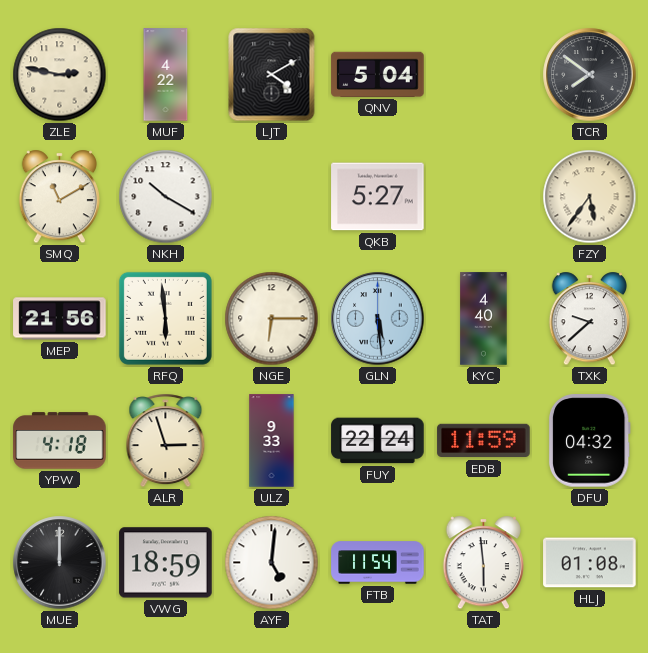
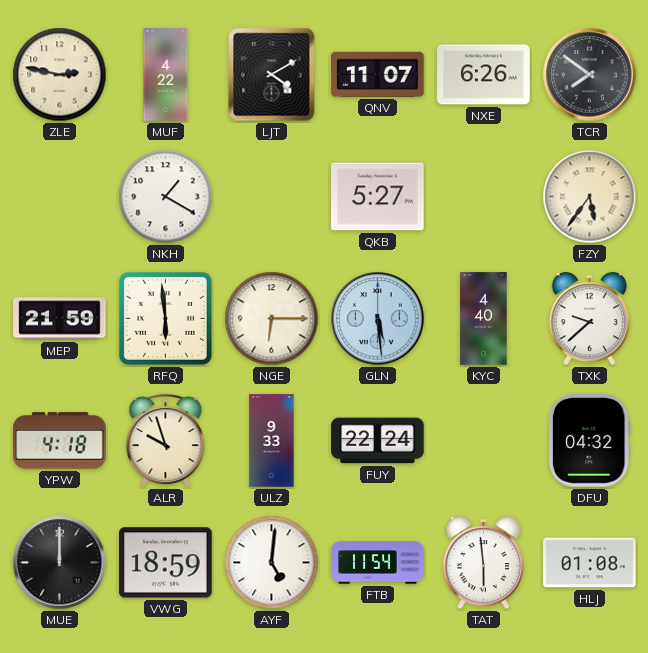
QNV: 5:04 -> 11:07 (378, 74)
NXE: none -> 6:26 (484, 75)
SMQ: 11:10 -> none (59, 197)
NKH: 10:20 -> 1:20 (166, 197)
MEP: 21:56 -> 21:59 (60, 319)
ALR: 2:57 -> 9:57 (166, 441)
EDB: 11:59 -> none (484, 441)
